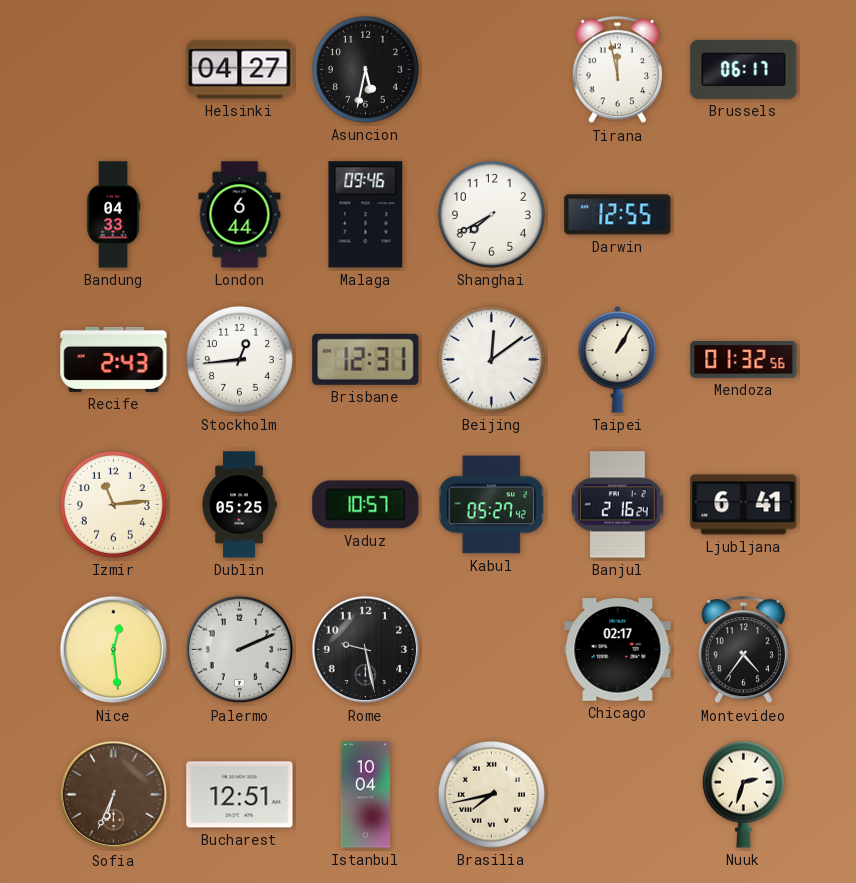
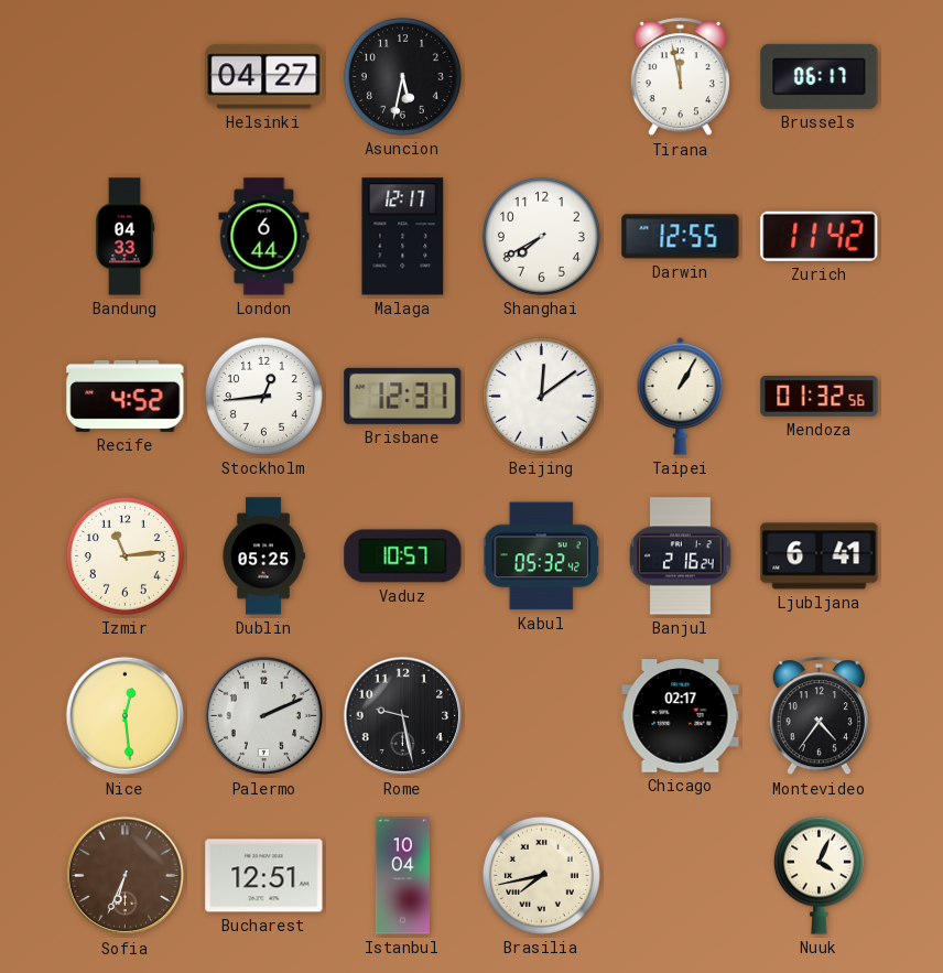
Malaga: 09:46 -> 12:17 (403, 237)
Zurich: none -> 11:42 (820, 236)
Recife: 2:43 -> 4:52 (126, 396)
Kabul: 05:27 -> 05:32 (541, 556)
Nuuk: 2:33 -> 4:04 (819, 875)
